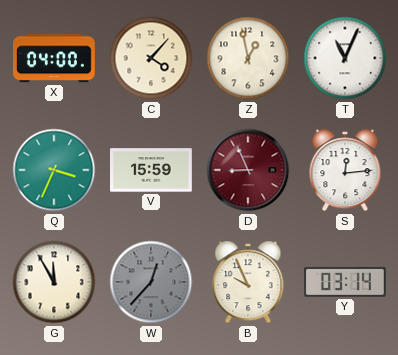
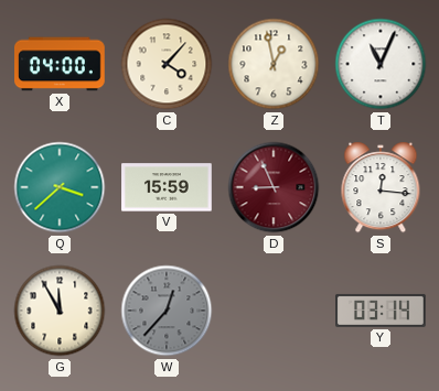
Q: 3:34 -> 3:38 (60, 187)
S: 12:14 -> 12:16 (381, 187)
B: 9:56 -> none (248, 282)
